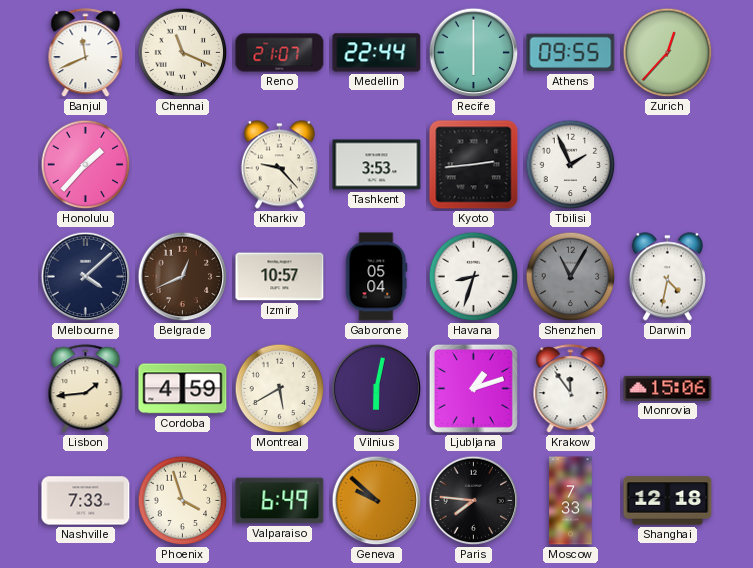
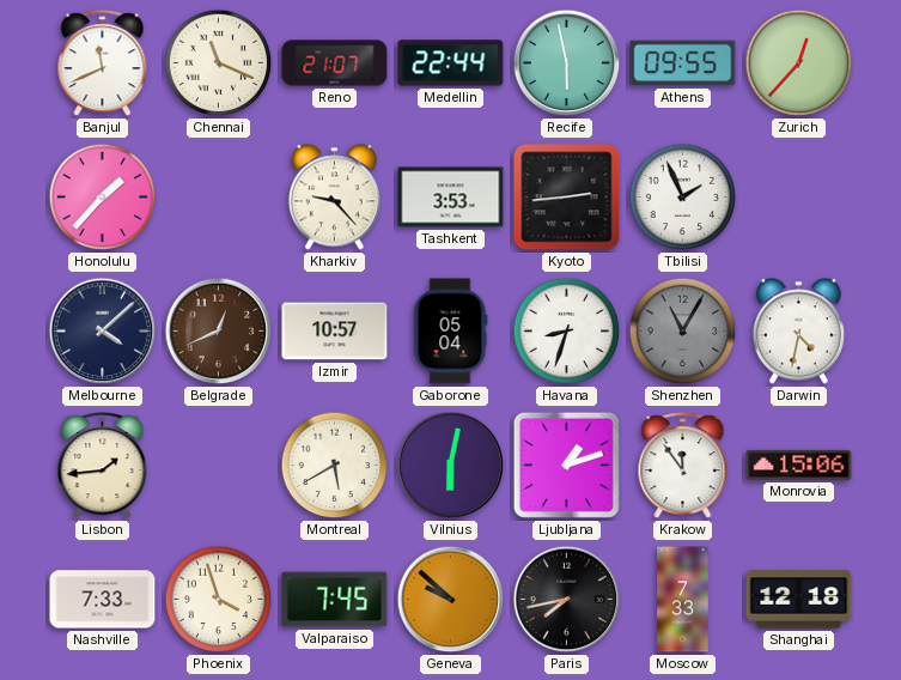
Recife: 6:00 -> 5:58 (567, 63)
Cordoba: 4:59 -> none (183, 389)
Valparaiso: 6:49 -> 7:45 (335, 600)
Paris: 7:46 -> 7:43 (567, 600)
